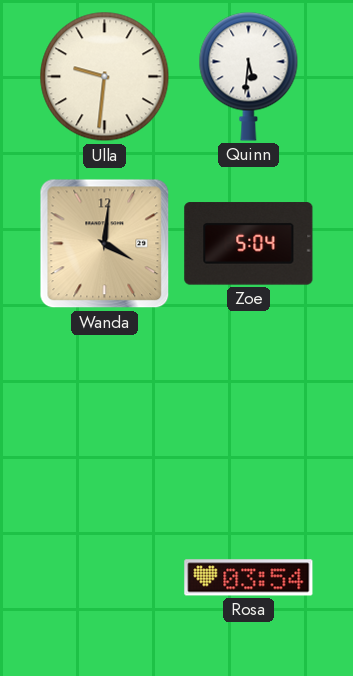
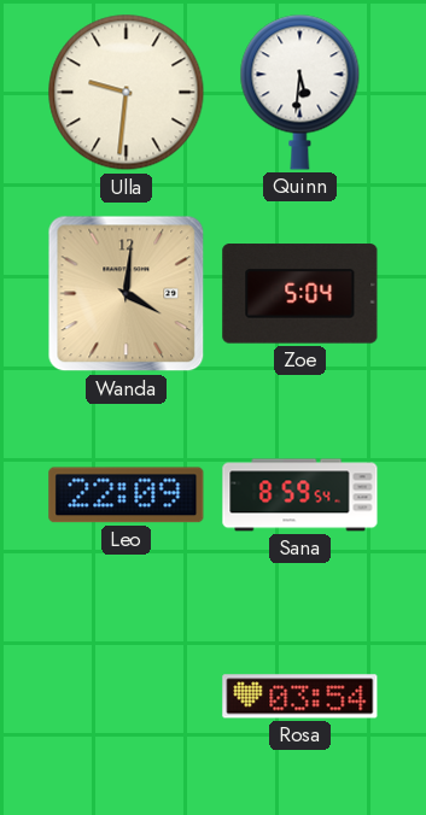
Leo: none -> 22:09 (127, 496)
Sana: none -> 8:59 (300, 496)
